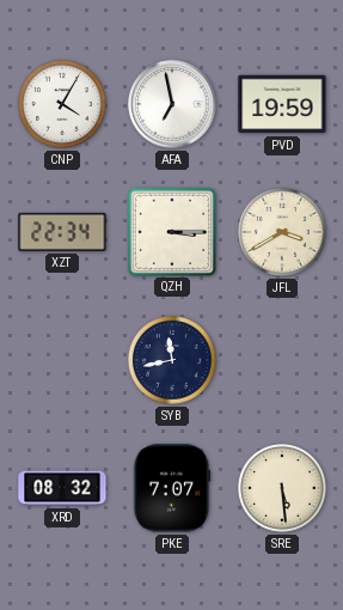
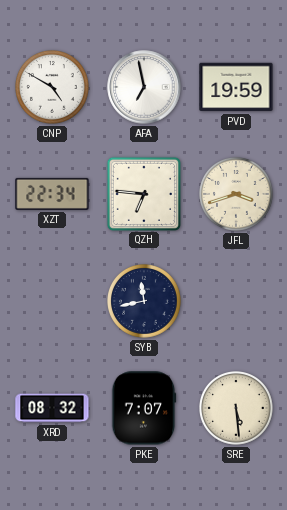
CNP: 4:05 -> 4:50 (53, 88)
QZH: 3:15 -> 6:46 (143, 193)
JFL: 3:40 -> 3:42 (237, 195)
